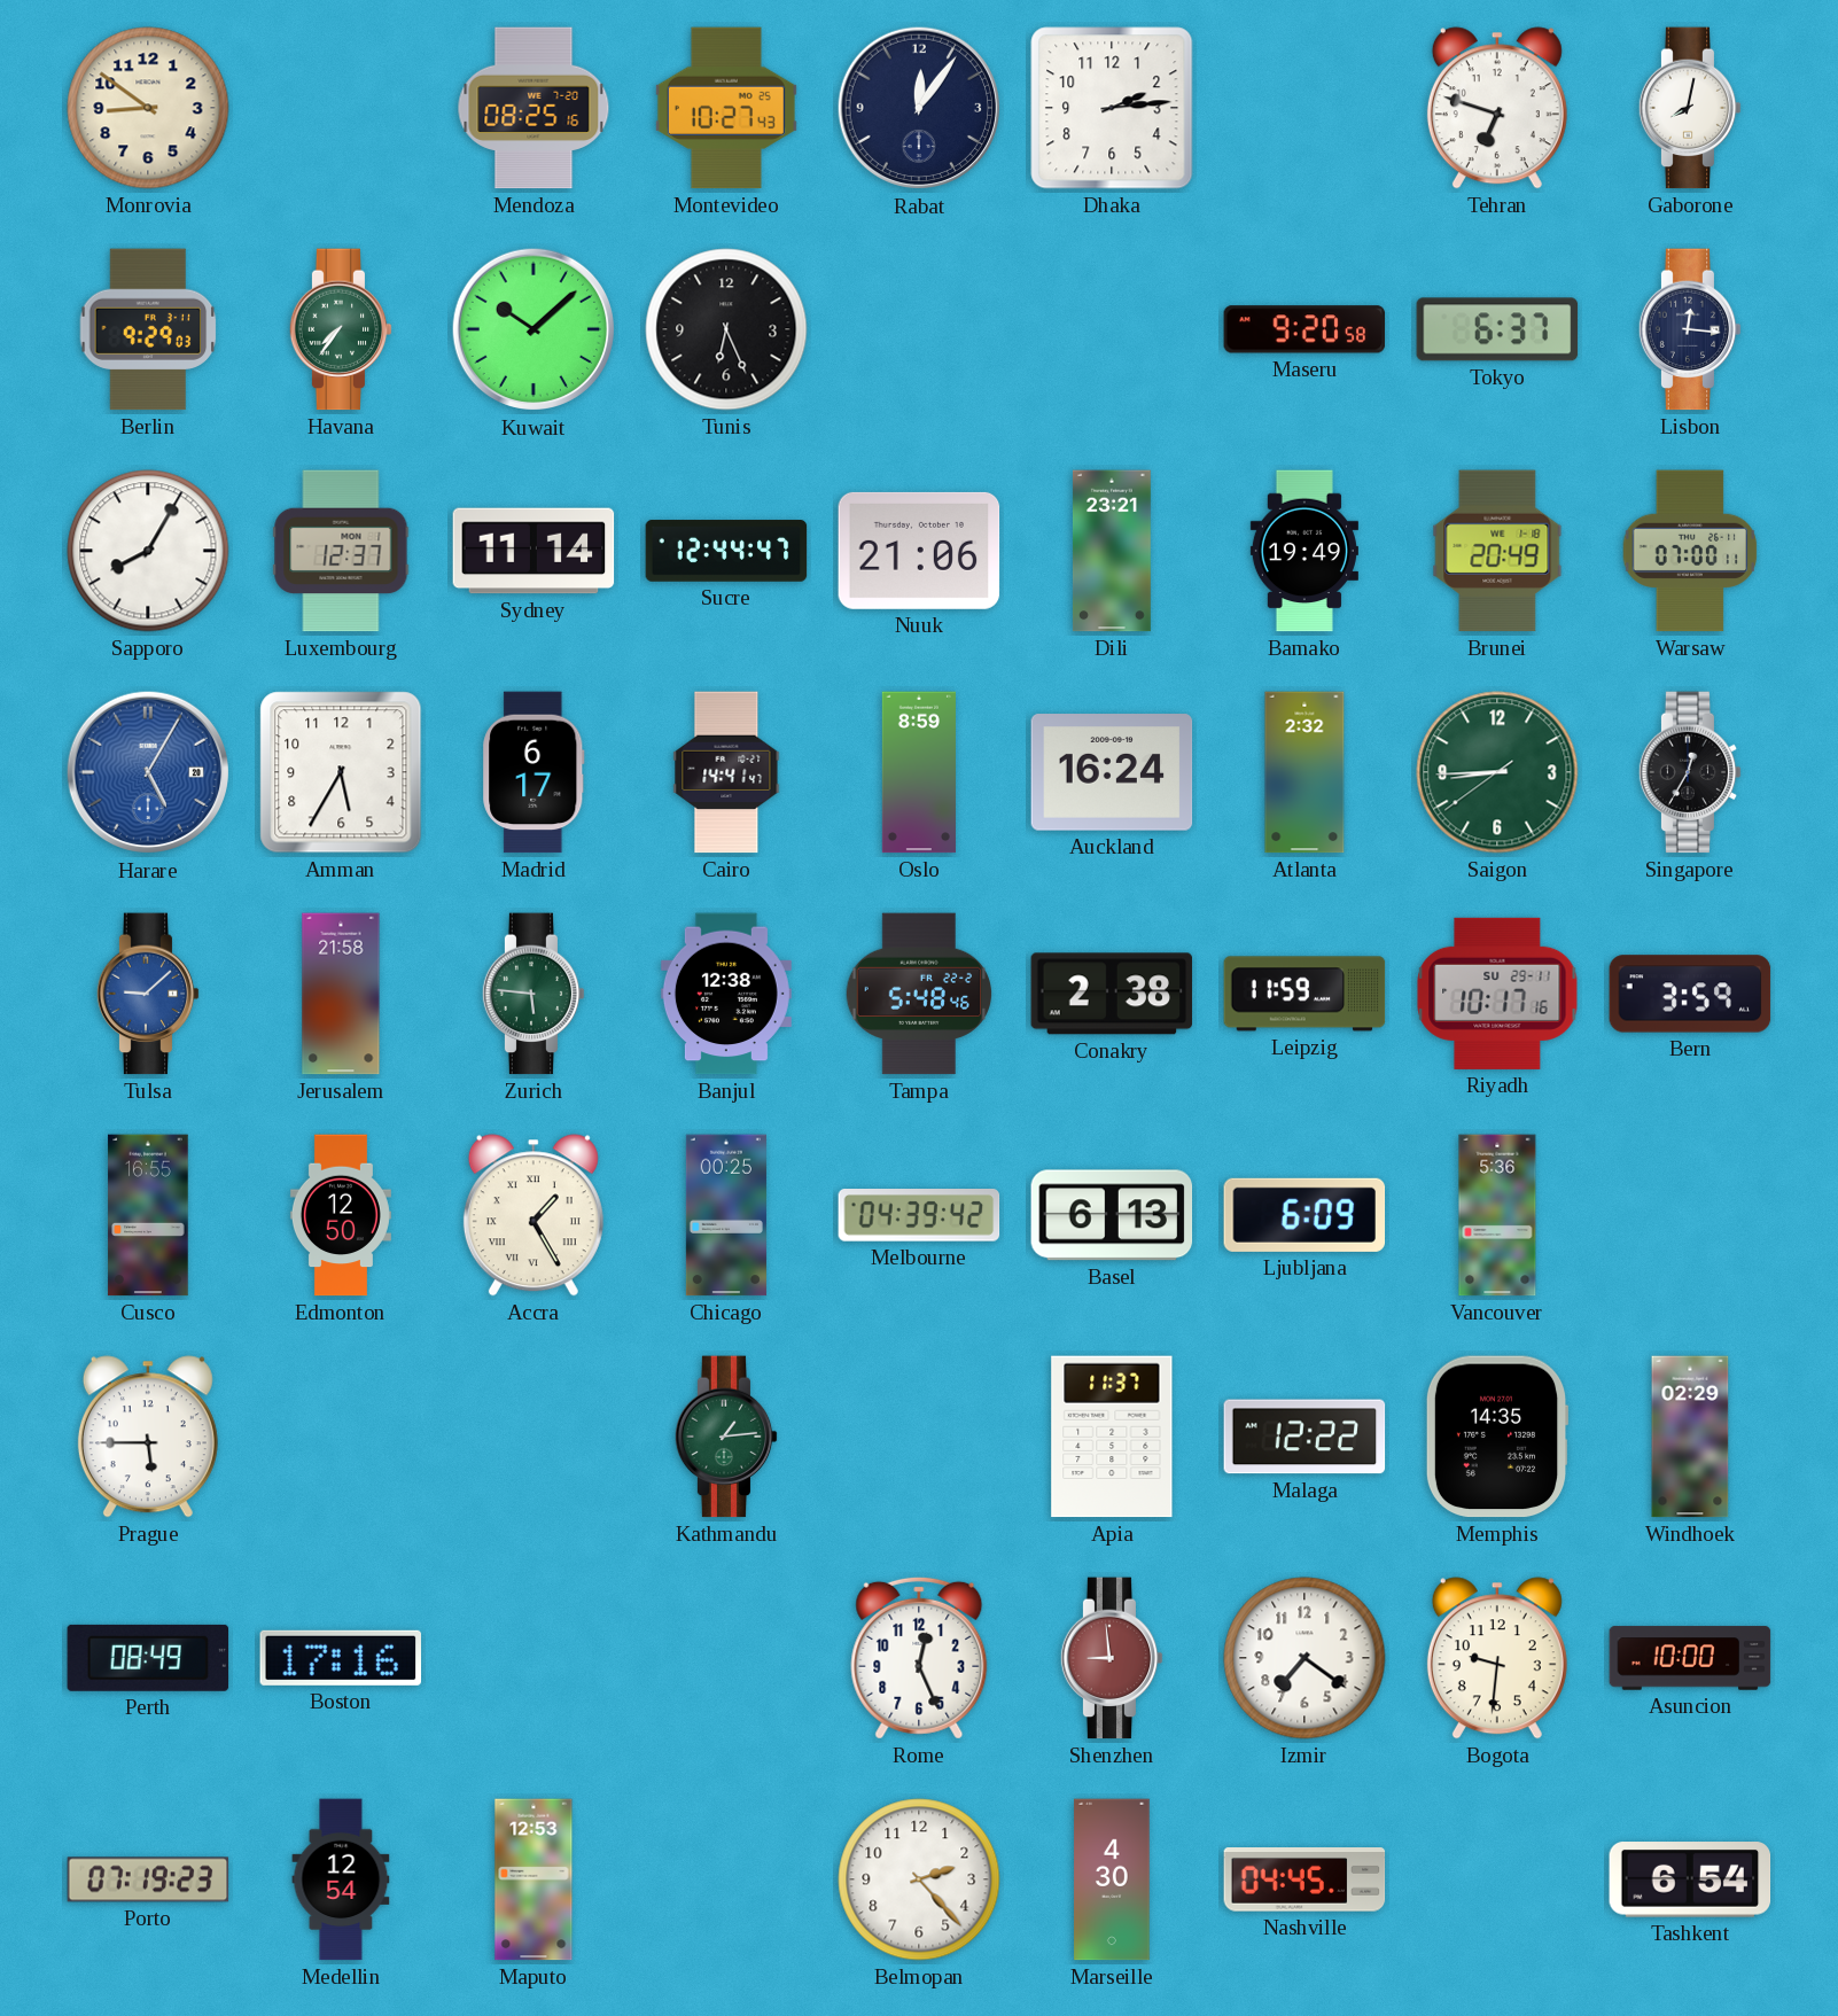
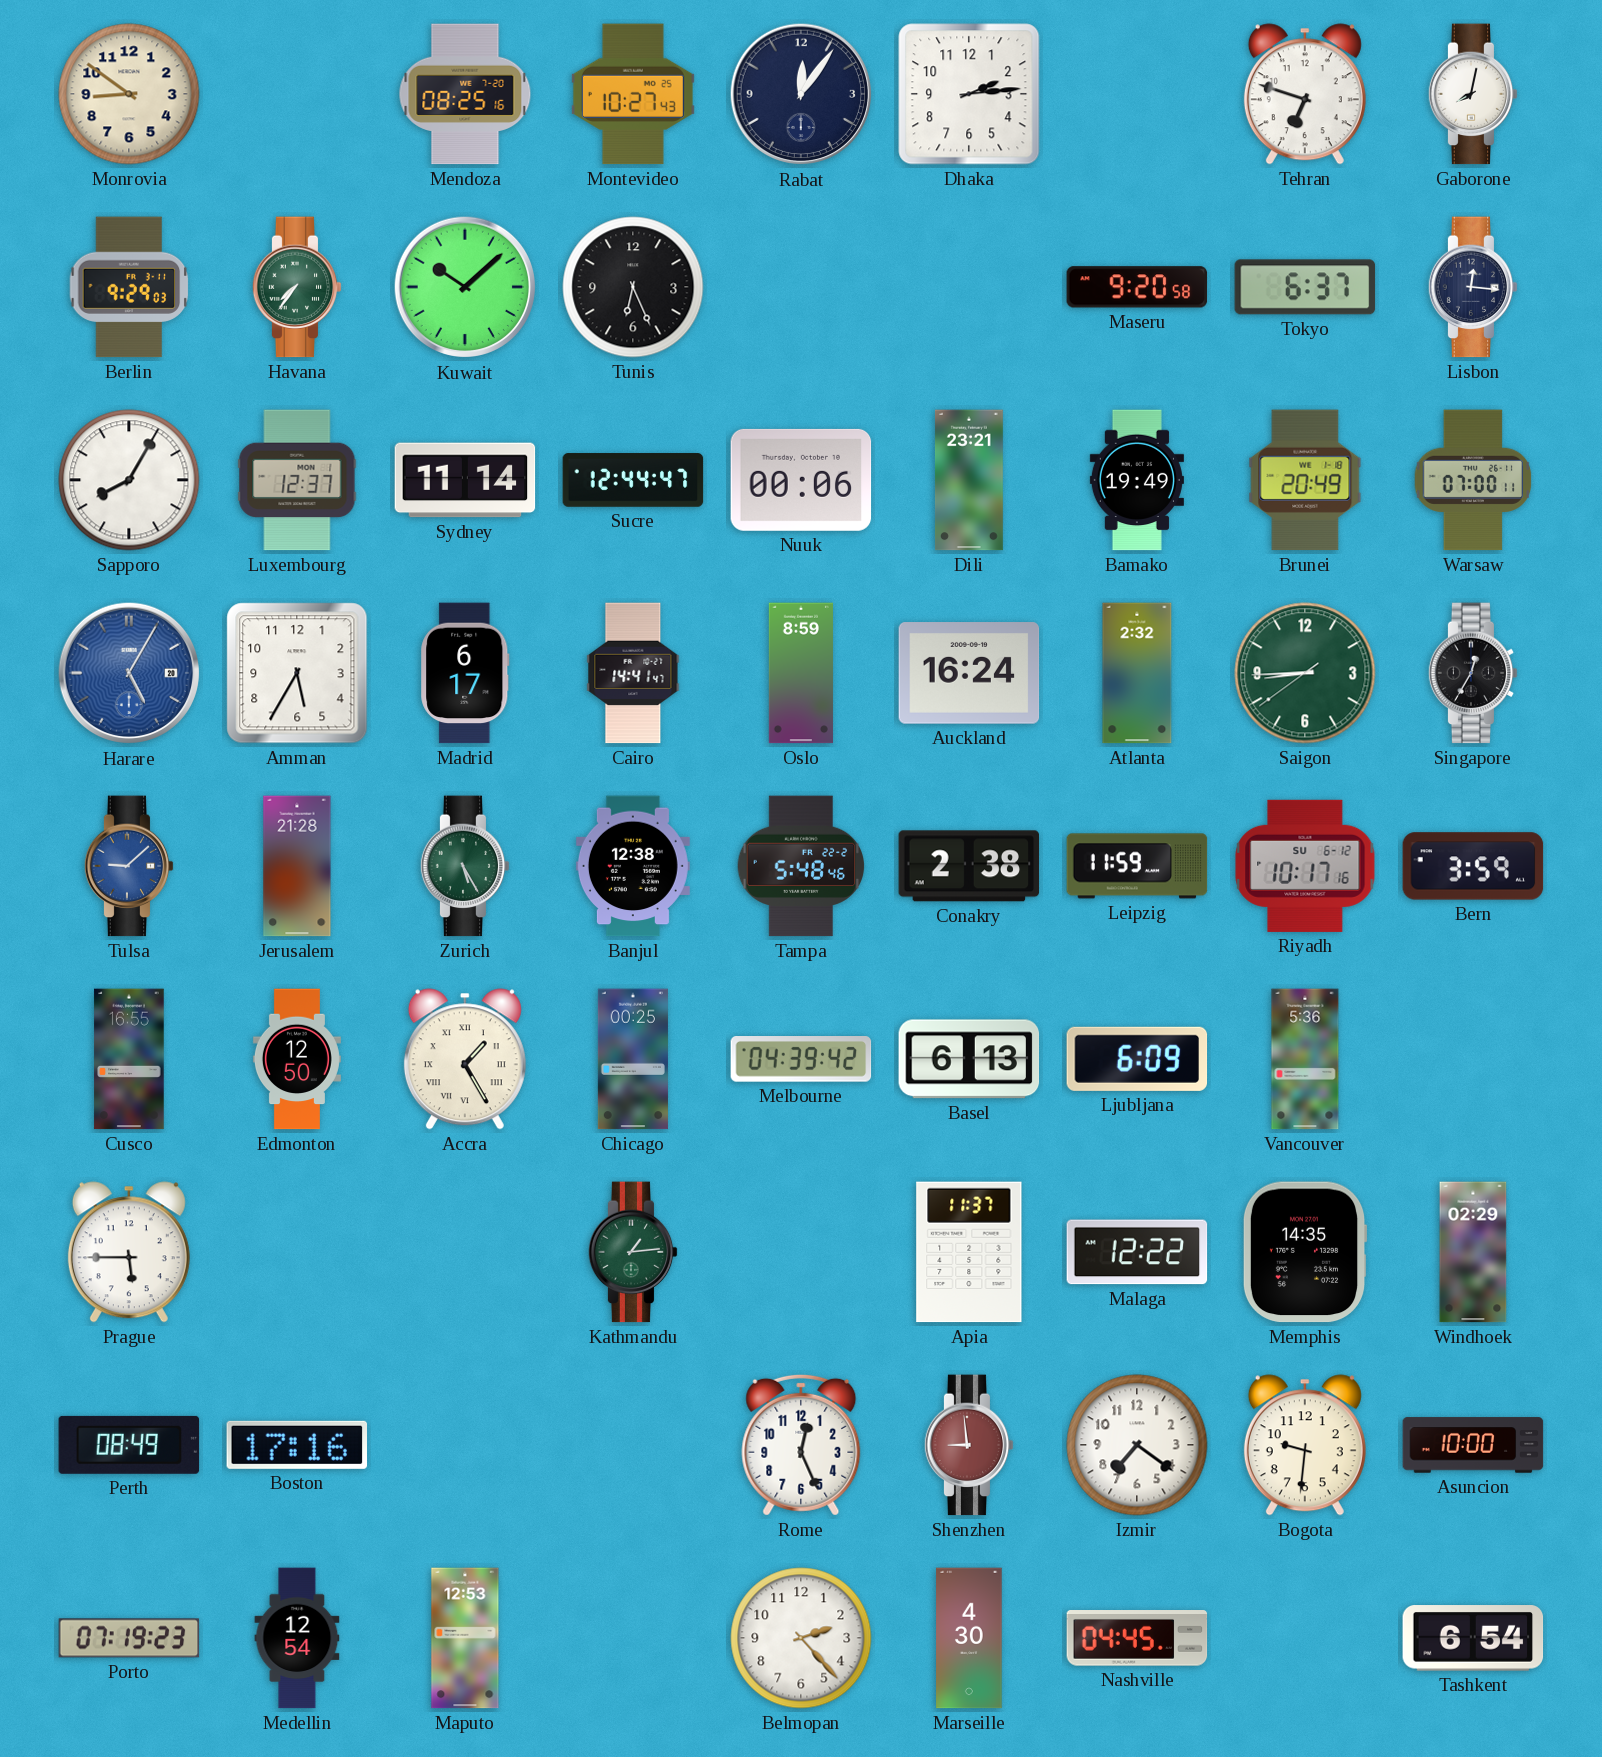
Nuuk: 21:06 -> 00:06 (801, 480)
Jerusalem: 21:58 -> 21:28 (297, 866)
Zurich: 5:46 -> 5:25 (465, 866)
Riyadh date: SU 29-11 -> SU 6-12 (1305, 866)
